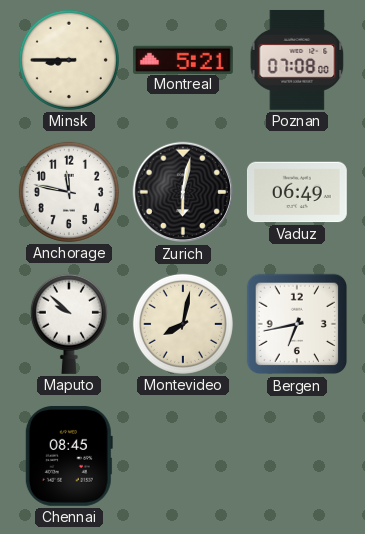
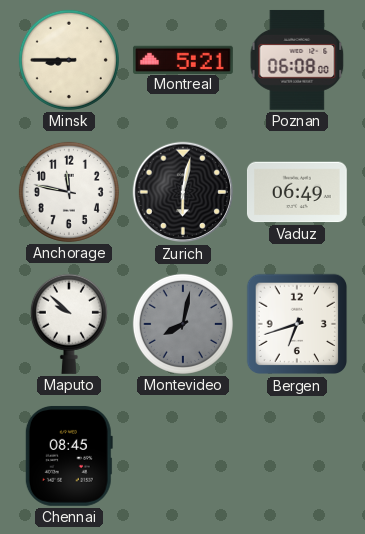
Poznan: 07:08 -> 06:08 (297, 60)
Montevideo dial: cream -> grey (183, 324)
Bergen: 6:43 -> 6:42 (297, 324)
